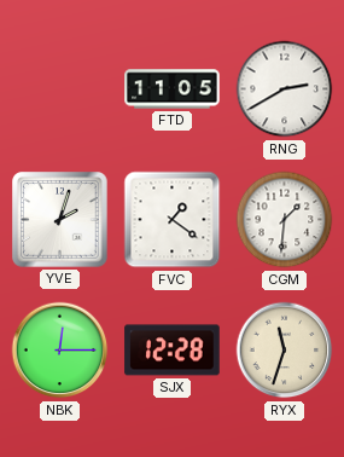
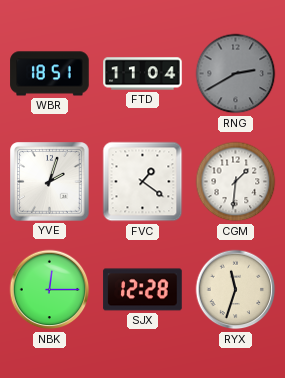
WBR: none -> 18:51 (50, 74)
FTD: 11:05 -> 11:04 (143, 74)
RNG dial: white -> grey (236, 74)
